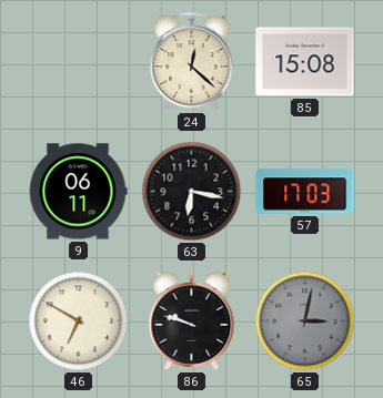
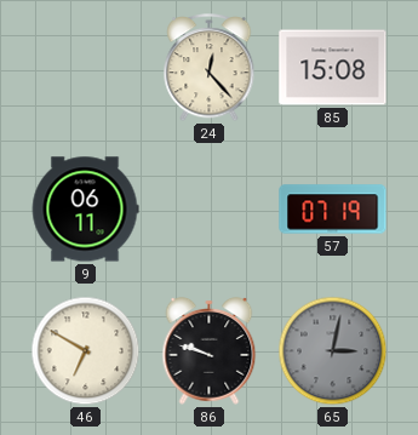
24: 12:22 -> 12:23 (210, 68)
63: 6:17 -> none (192, 192)
57: 17:03 -> 07:19 (333, 210)
